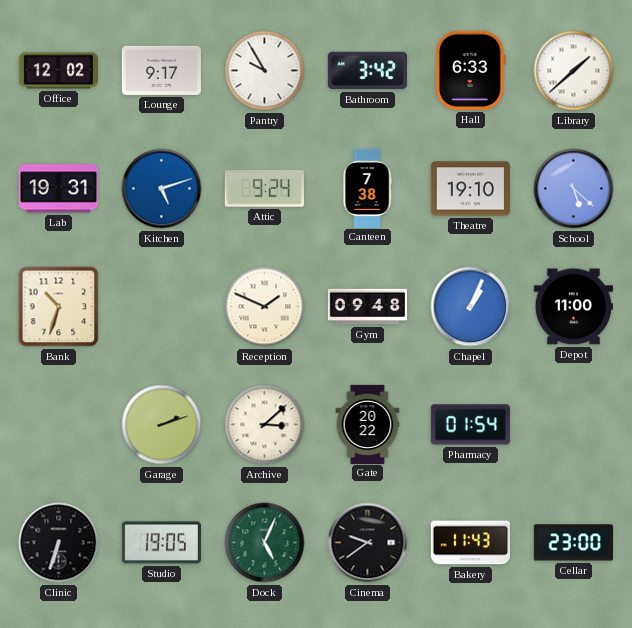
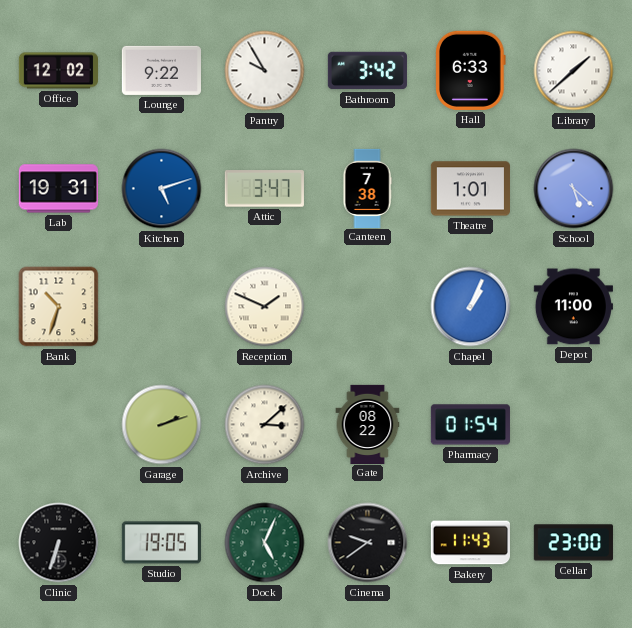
Lounge: 9:17 -> 9:22 (161, 70)
Attic: 9:24 -> 3:47 (264, 189)
Theatre: 19:10 -> 1:01 (470, 189)
Gym: 09:48 -> none (367, 307)
Gate: 20:22 -> 08:22 (368, 424)
